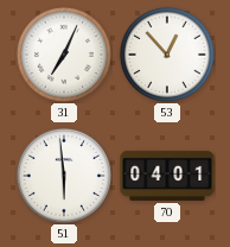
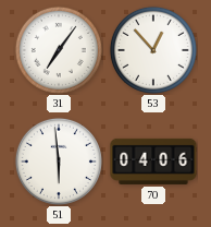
31: 7:04 -> 7:06 (59, 50)
70: 04:01 -> 04:06 (153, 162)
